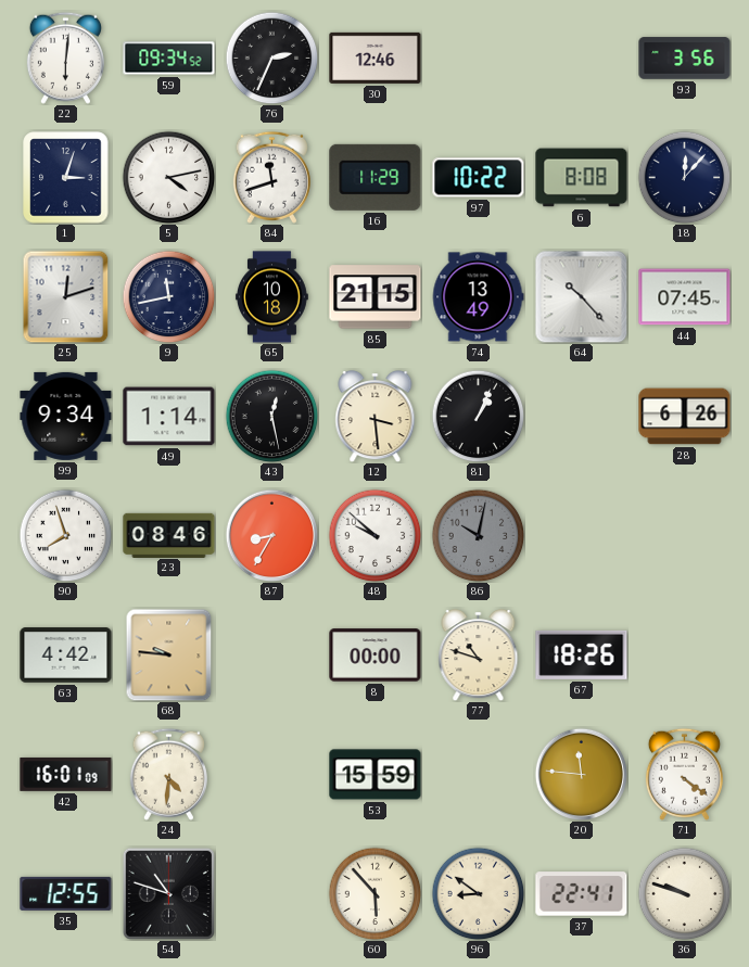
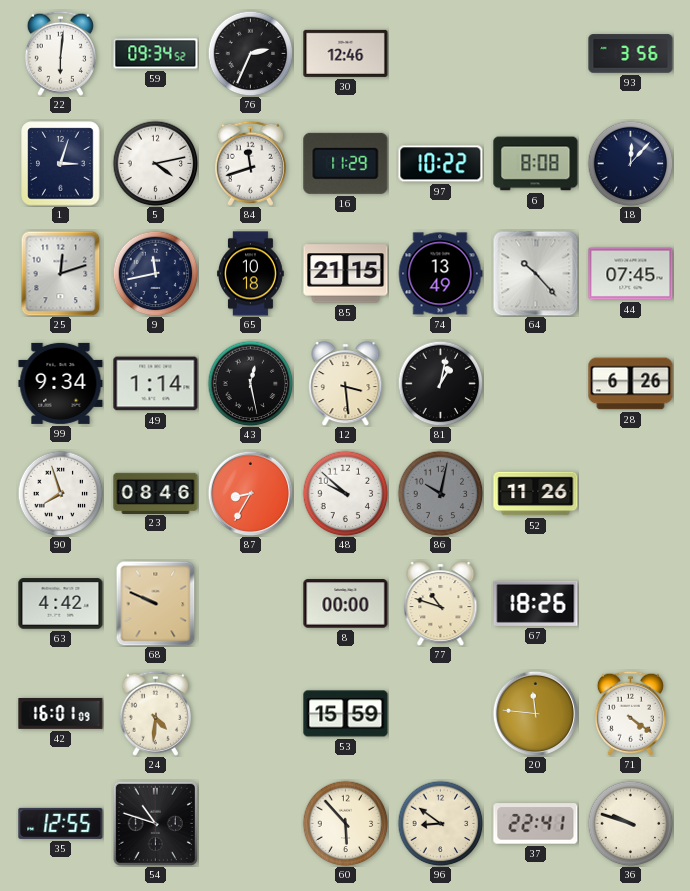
81: 1:04 -> 1:02 (440, 383)
52: none -> 11:26 (536, 494)
68: 9:46 -> 9:49 (156, 603)
